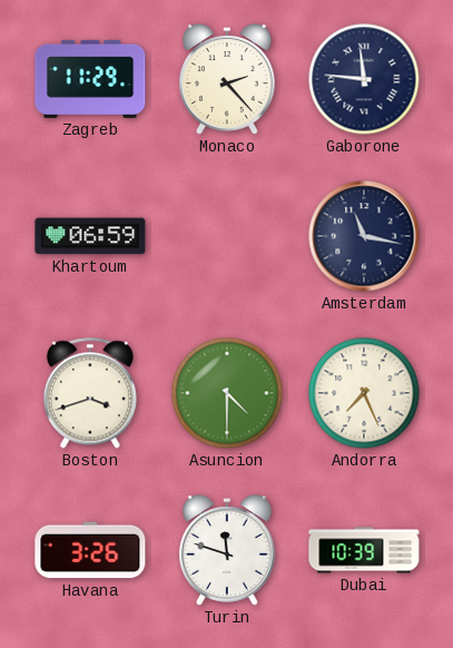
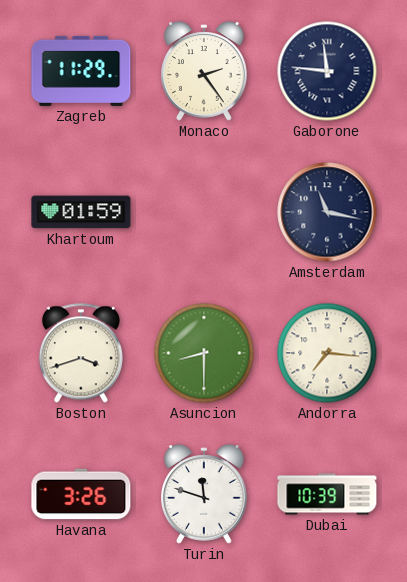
Monaco: 2:23 -> 2:24 (205, 71)
Khartoum: 06:59 -> 01:59 (81, 212)
Asuncion: 4:30 -> 8:30 (204, 353)
Andorra: 7:26 -> 7:16 (327, 353)
